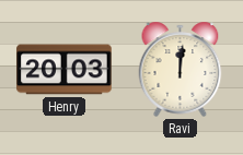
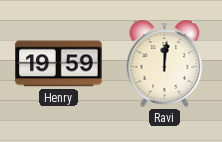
Henry: 20:03 -> 19:59 (59, 64)
